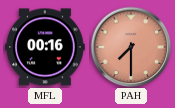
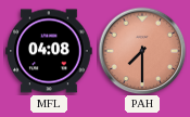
MFL: 00:16 -> 04:08 (49, 51)
